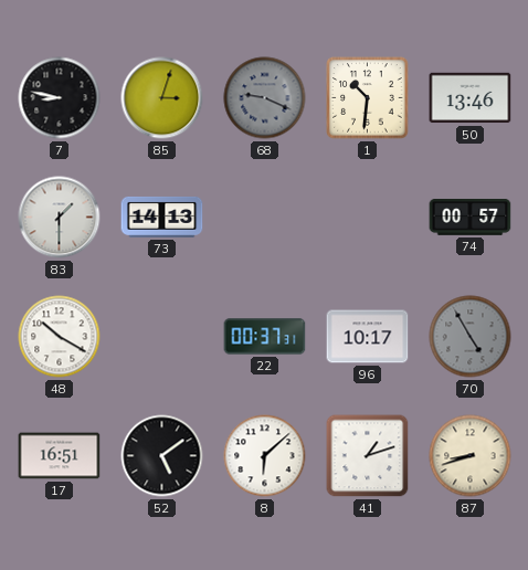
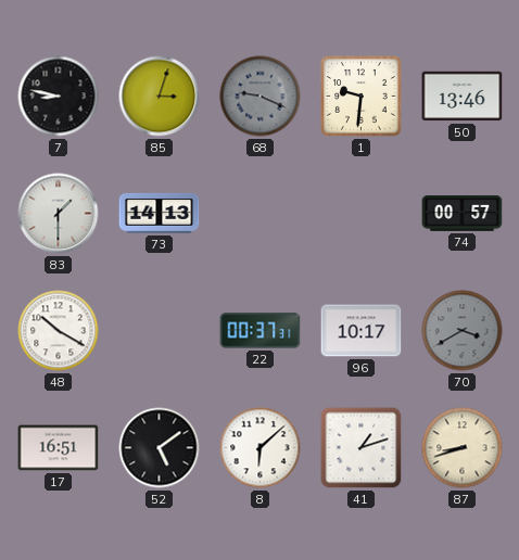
1: 10:31 -> 9:31 (362, 97)
70: 4:55 -> 3:40 (463, 331)
